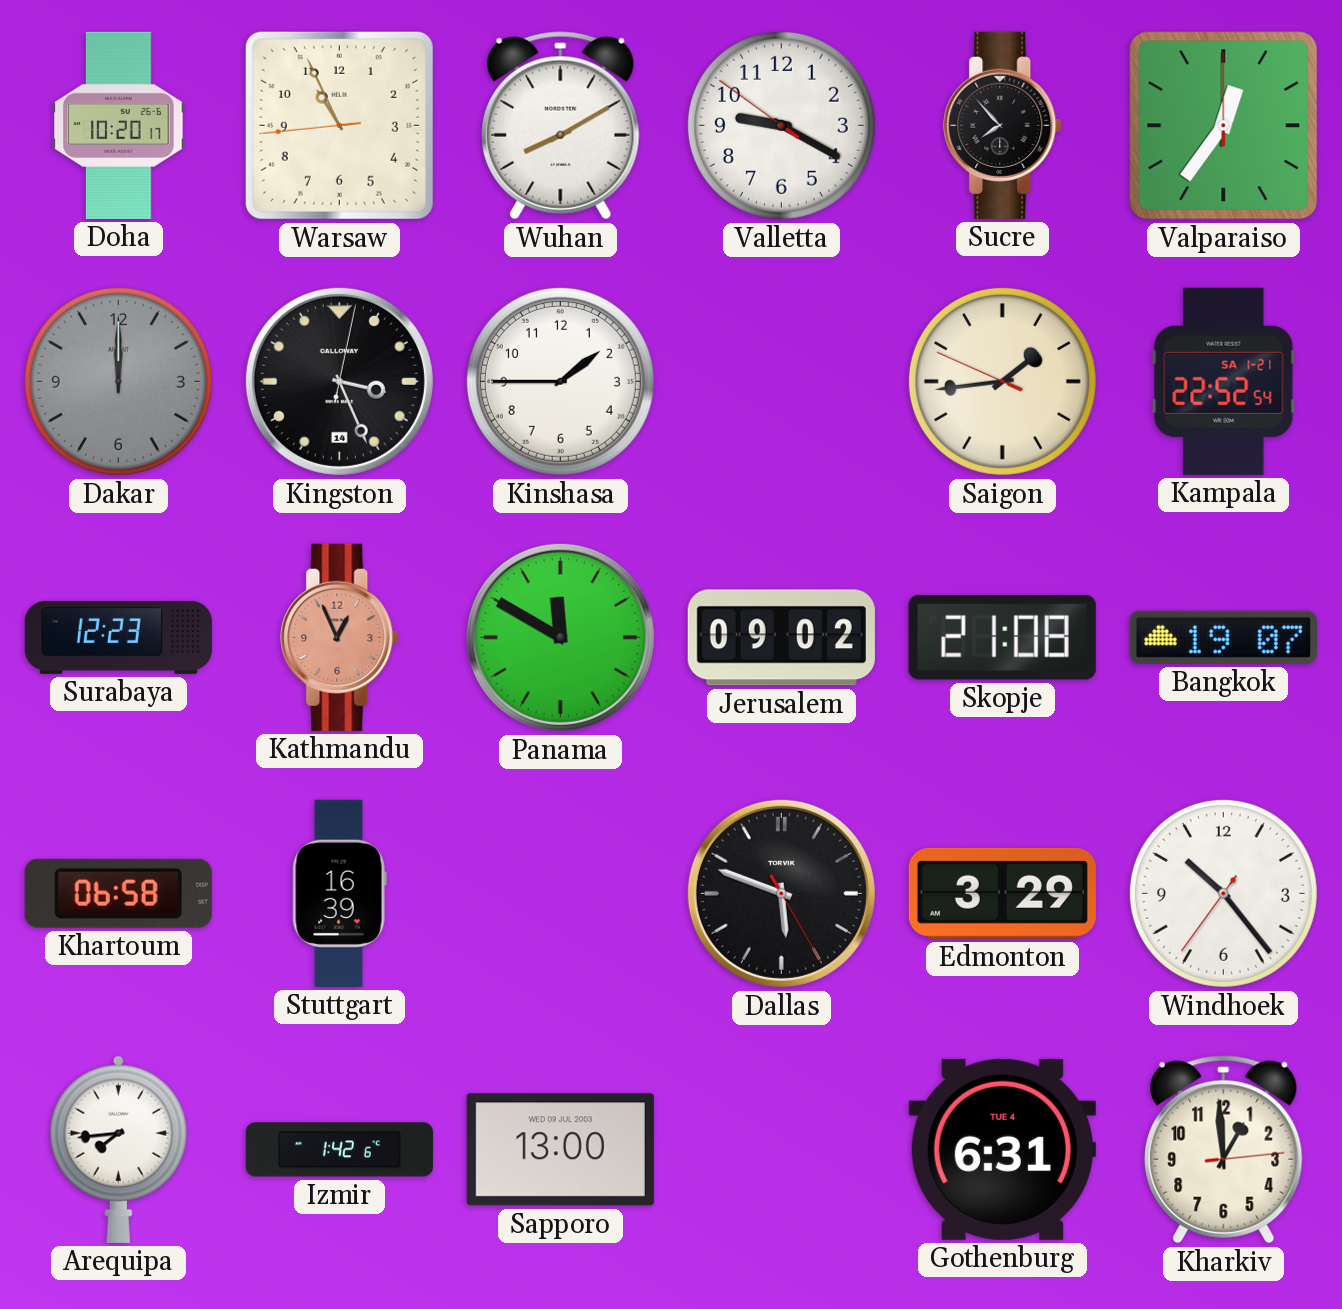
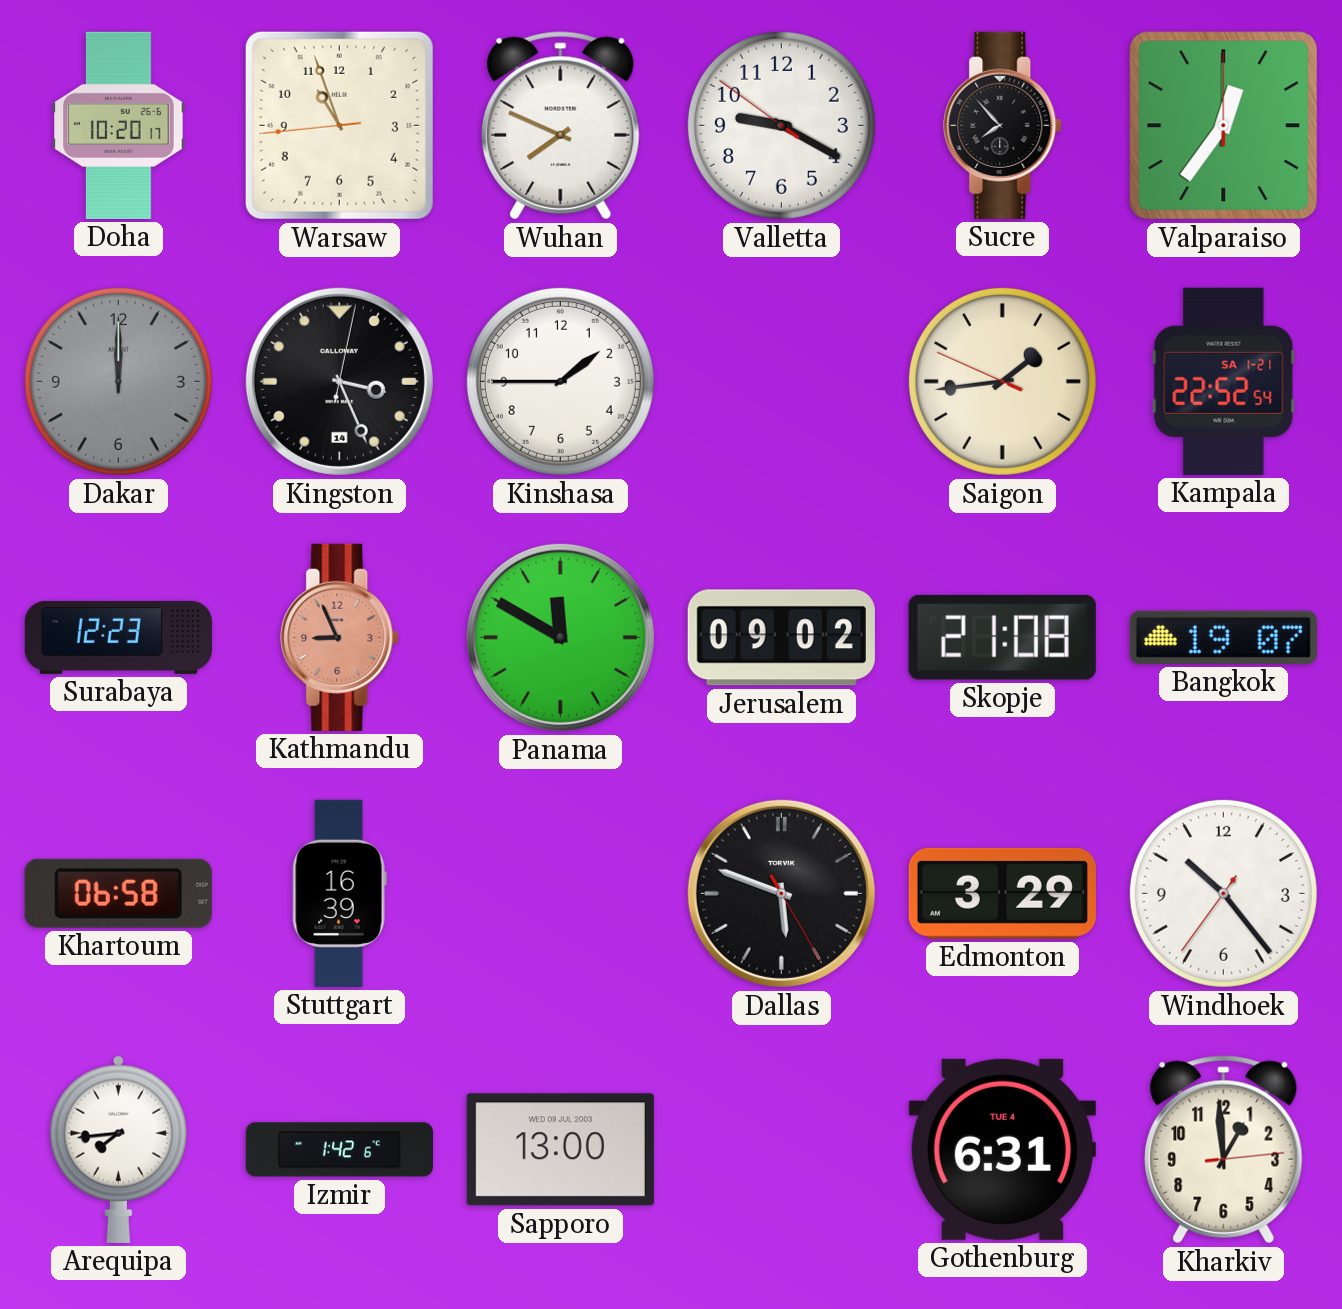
Warsaw: 10:55 -> 10:56 (339, 125)
Wuhan: 8:10 -> 7:49 (561, 126)
Kathmandu: 12:56 -> 8:56 (340, 637)
